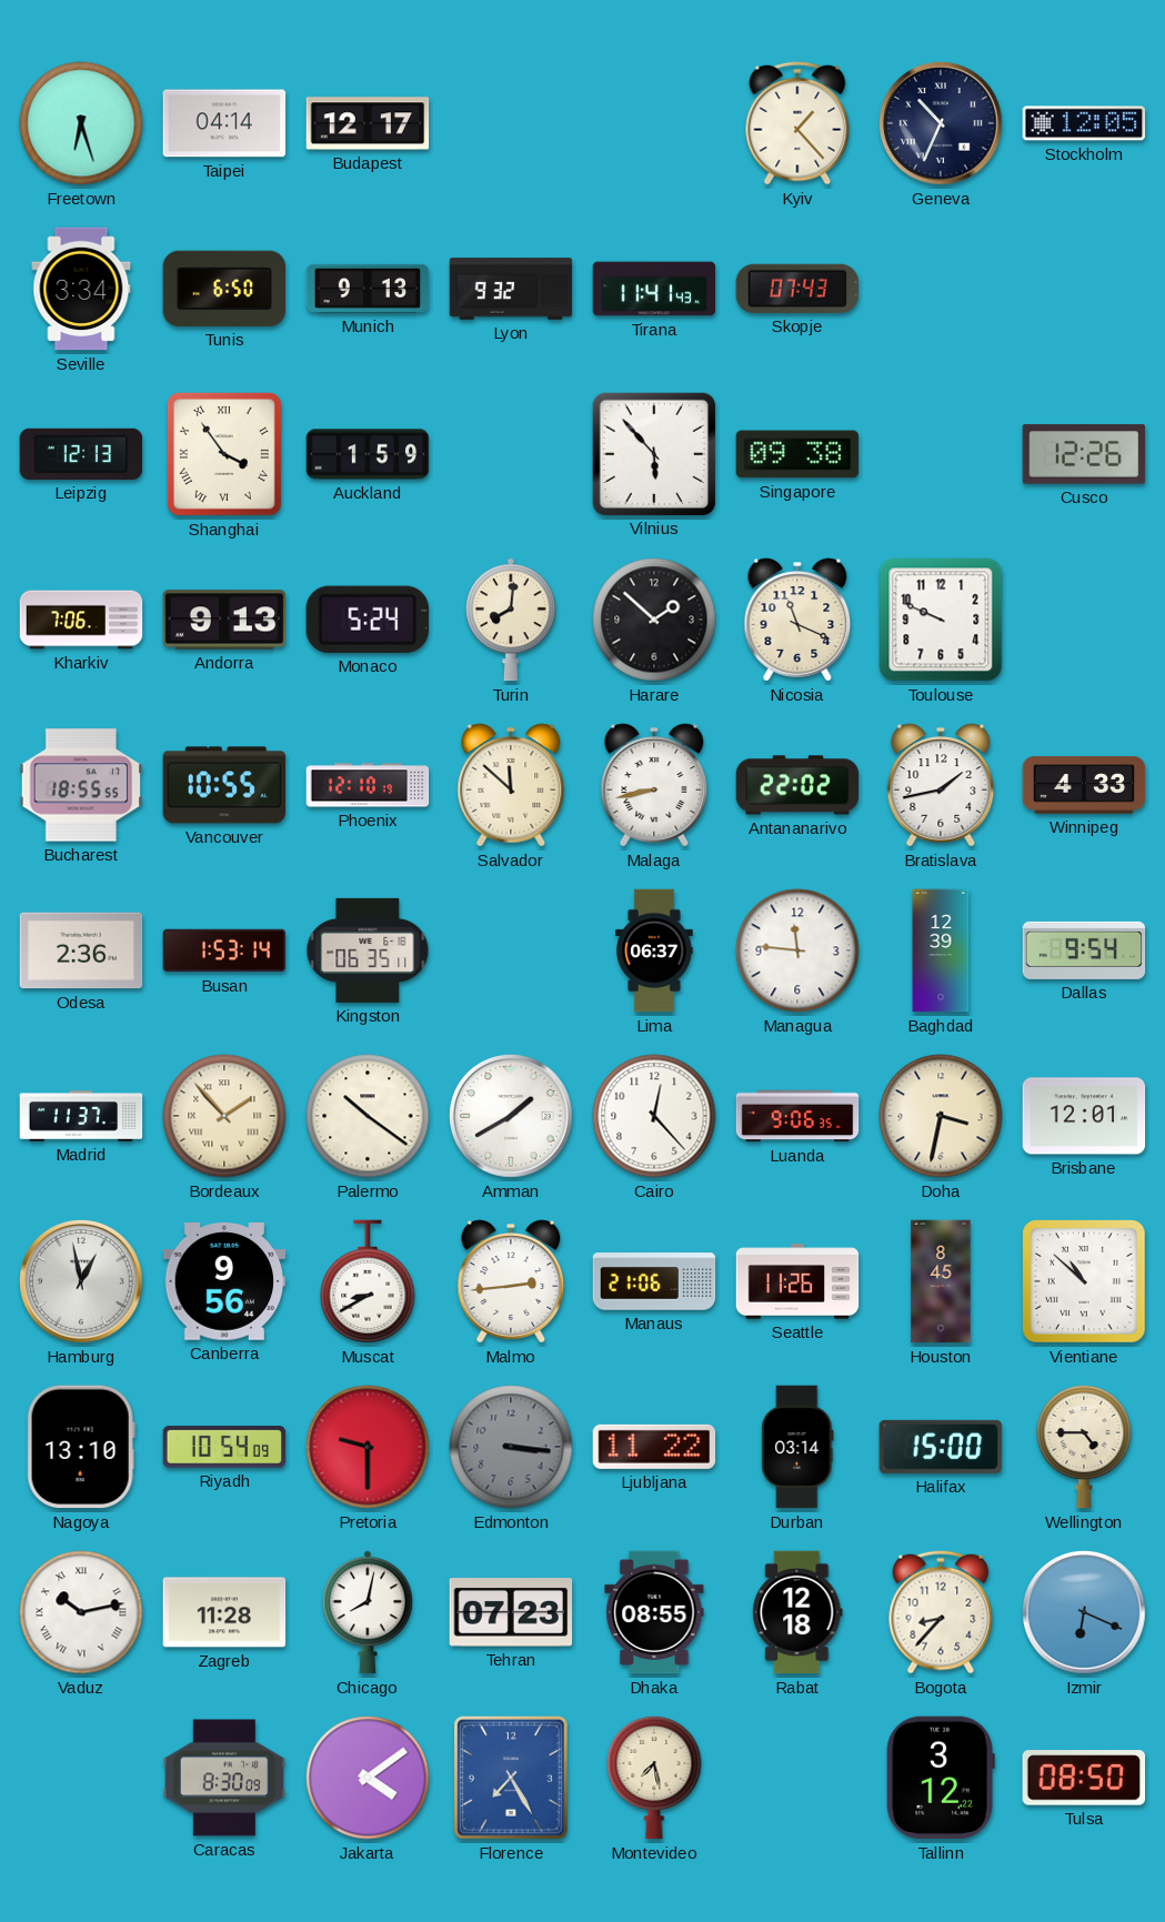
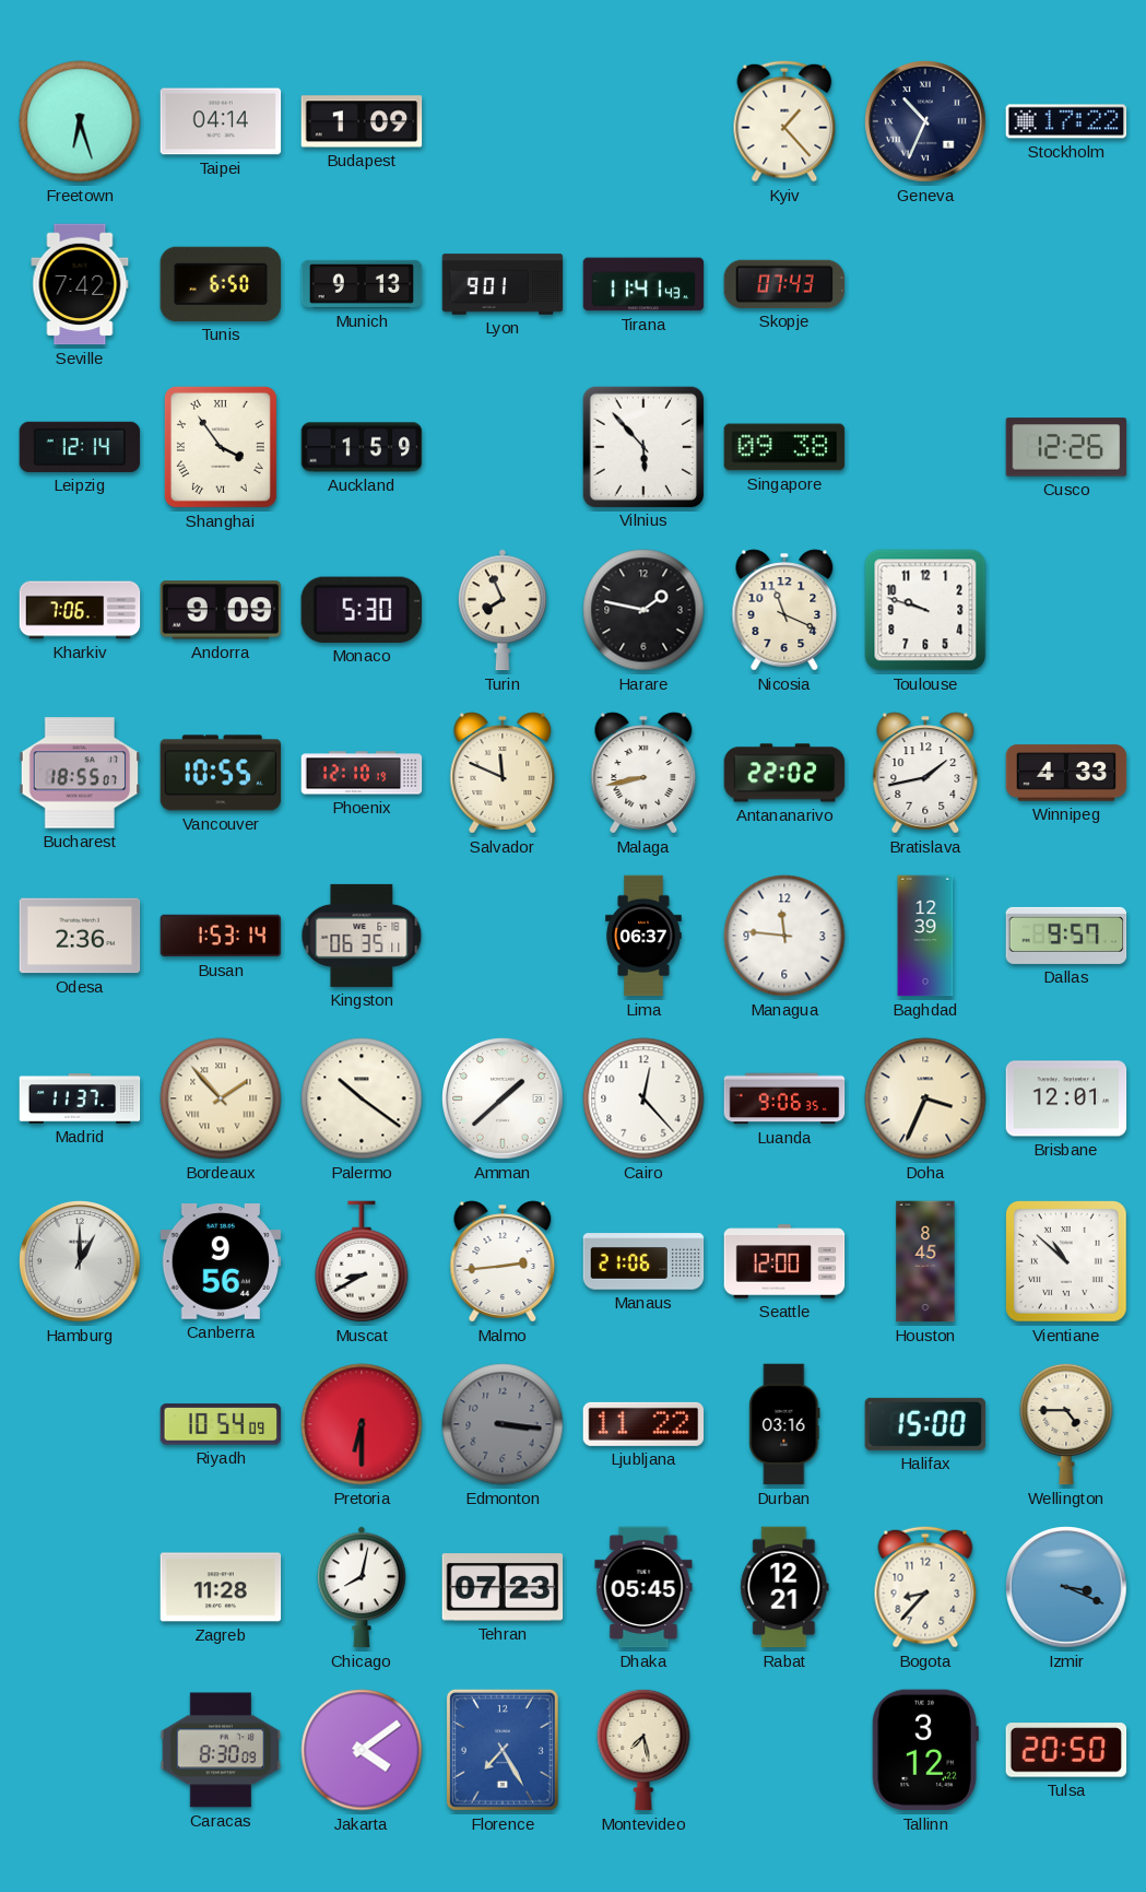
Budapest: 12:17 -> 1:09 (362, 121)
Stockholm: 12:05 -> 17:22 (1066, 121)
Seville: 3:34 -> 7:42 (80, 284)
Lyon: 9:32 -> 9:01 (503, 284)
Leipzig: 12:13 -> 12:14 (80, 447)
Andorra: 9:13 -> 9:09 (221, 610)
Monaco: 5:24 -> 5:30 (362, 610)
Turin: 8:01 -> 7:56 (504, 610)
Harare: 1:52 -> 1:47 (643, 610)
Toulouse: 9:49 -> 9:48 (925, 610)
Bucharest: 18:55:55 -> 18:55:07 (80, 773)
Salvador: 11:52 -> 11:49 (503, 773)
Dallas: 9:54 -> 9:57 (1066, 936)
Amman: 1:40 -> 1:38 (504, 1100)
Doha: 3:32 -> 3:34 (925, 1098)
Hamburg: 12:58 -> 1:00 (81, 1262)
Seattle: 11:26 -> 12:00 (784, 1261)
Nagoya: 13:10 -> none (81, 1447)
Pretoria: 9:30 -> 6:30 (362, 1424)
Durban: 03:14 -> 03:16 (784, 1424)
Vaduz: 10:13 -> none (81, 1612)
Dhaka: 08:55 -> 05:45 (643, 1587)
Rabat: 12:18 -> 12:21 (784, 1587)
Izmir: 6:19 -> 3:19 (1067, 1588)
Tulsa: 08:50 -> 20:50 (1066, 1750)
